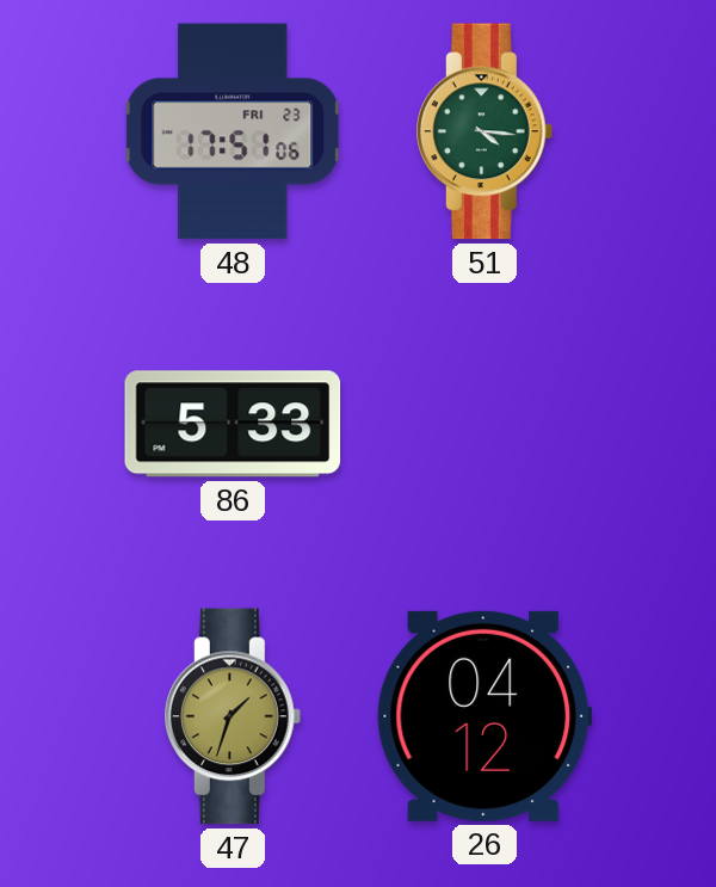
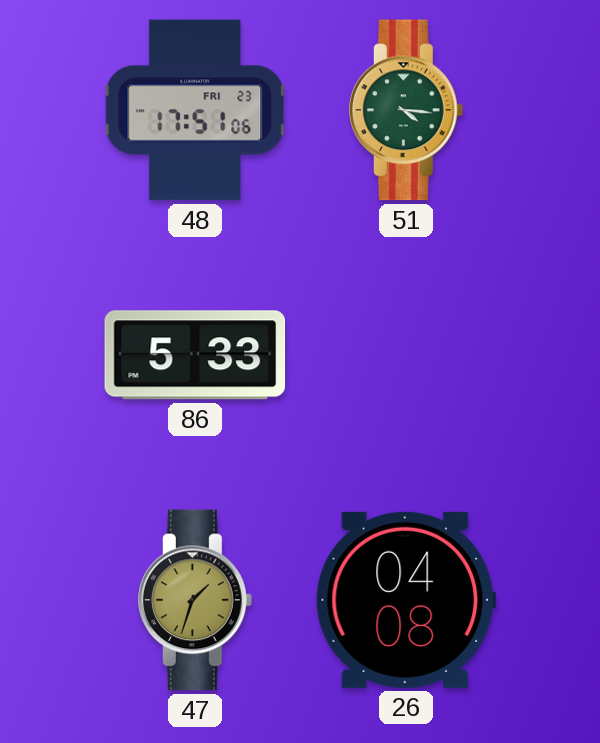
26: 04:12 -> 04:08 (406, 600)
